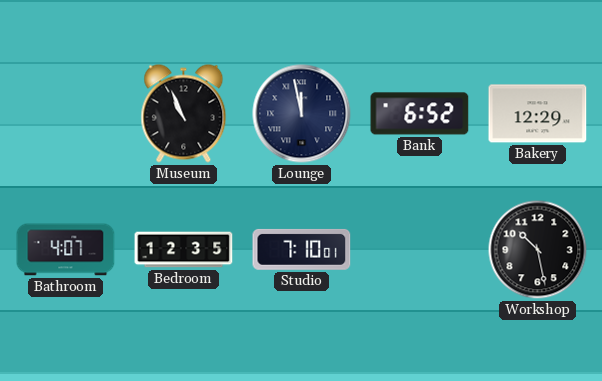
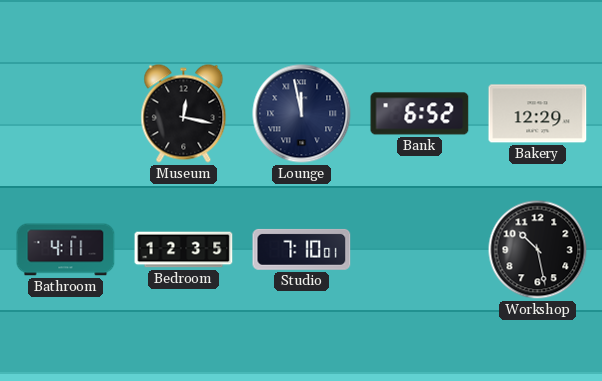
Museum: 10:56 -> 12:17 (184, 114)
Bathroom: 4:07 -> 4:11 (66, 250)
